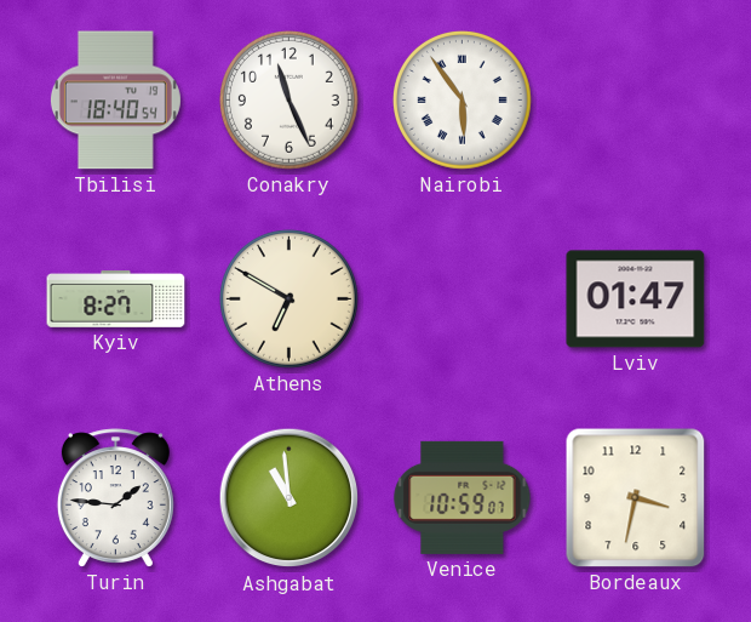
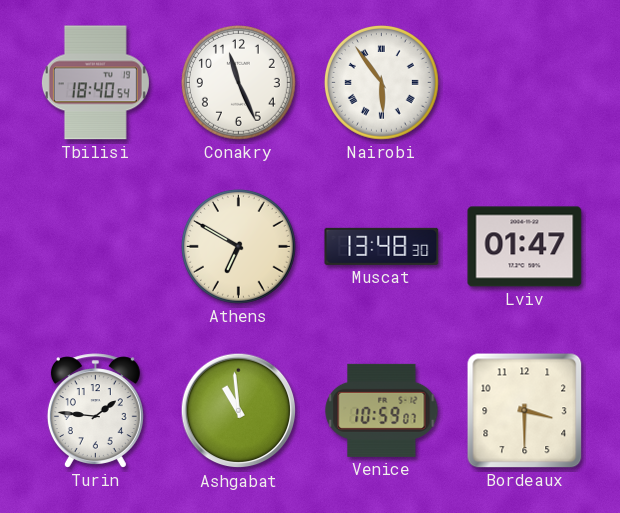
Kyiv: 8:27 -> none (116, 299)
Muscat: none -> 13:48 (382, 246)
Bordeaux: 3:32 -> 3:30 (525, 411)
